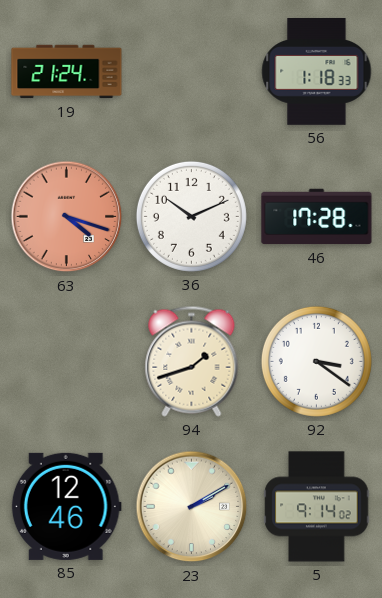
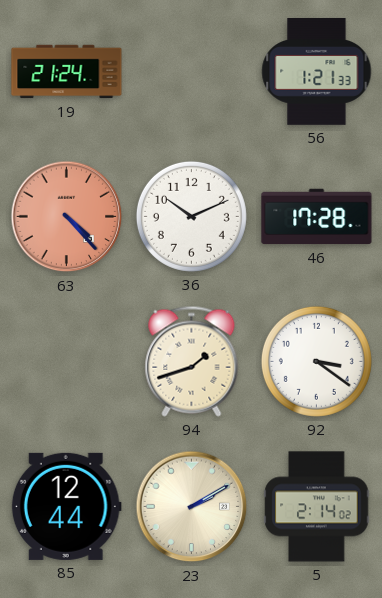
56: 1:18 -> 1:21 (317, 72)
63: 4:18 -> 4:23 (67, 217)
85: 12:46 -> 12:44 (66, 506)
5: 9:14 -> 2:14 (317, 507)
